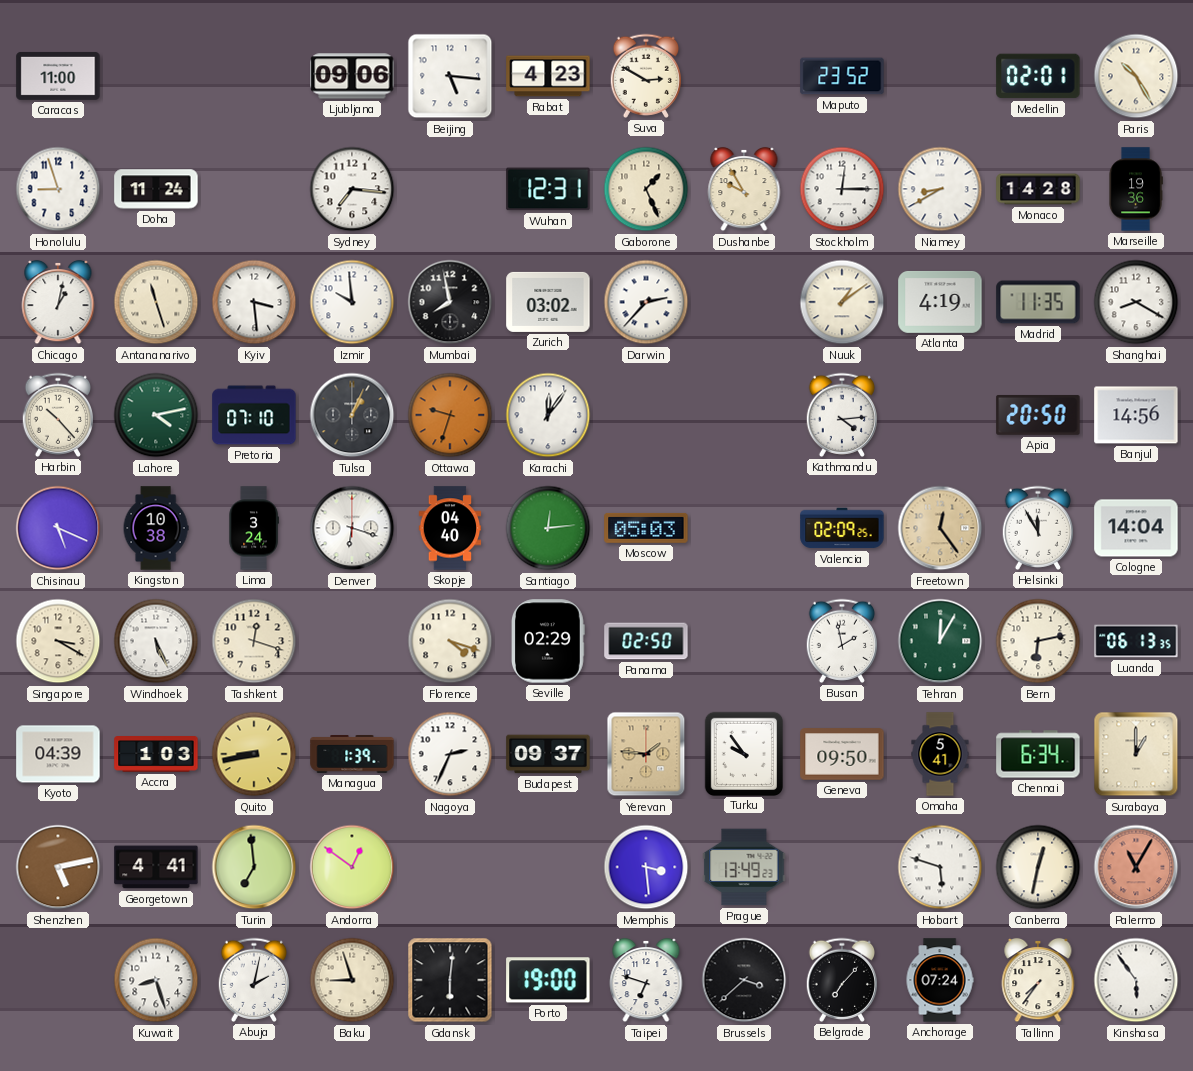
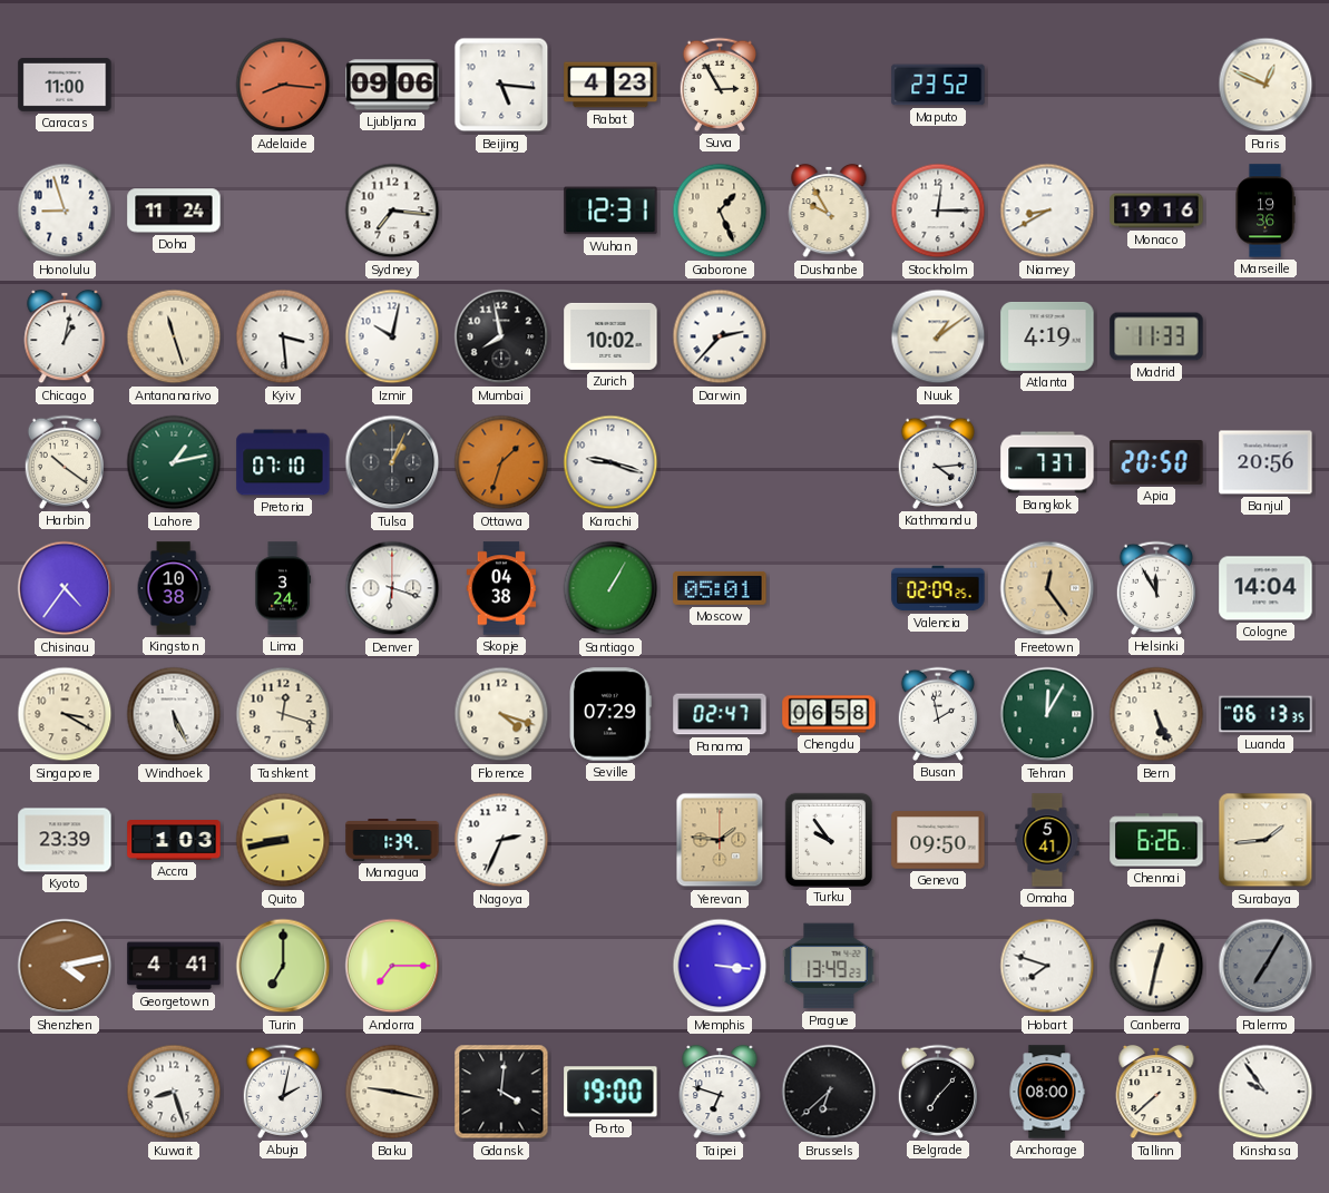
Adelaide: none -> 8:16 (283, 85)
Suva: 2:50 -> 2:55 (719, 85)
Medellin: 02:01 -> none (1038, 76)
Paris: 10:25 -> 12:49 (1266, 85)
Monaco: 14:28 -> 19:16 (1156, 211)
Izmir: 9:59 -> 10:02 (392, 336)
Zurich: 03:02 -> 10:02 (610, 336)
Madrid: 11:35 -> 11:33 (1156, 336)
Shanghai: 8:20 -> none (1136, 302)
Harbin: 10:23 -> 10:21 (63, 462)
Lahore: 4:13 -> 1:13 (174, 462)
Ottawa: 9:33 -> 1:33 (501, 462)
Karachi: 12:06 -> 9:18 (610, 462)
Bangkok: none -> 7:37 (1047, 462)
Banjul: 14:56 -> 20:56 (1266, 462)
Chisinau: 5:19 -> 4:36 (65, 588)
Skopje: 04:40 -> 04:38 (501, 588)
Santiago: 12:14 -> 1:05 (610, 588)
Moscow: 05:03 -> 05:01 (720, 588)
Seville: 02:29 -> 07:29 (612, 714)
Panama: 02:50 -> 02:47 (720, 714)
Chengdu: none -> 06:58 (829, 714)
Bern: 6:13 -> 5:26 (1156, 714)
Kyoto: 04:39 -> 23:39 (65, 840)
Budapest: 09:37 -> none (548, 754)
Chennai: 6:34 -> 6:26 (1156, 840)
Surabaya: 1:00 -> 1:44 (1266, 840)
Shenzhen: 5:13 -> 4:13 (65, 966)
Turin: 6:59 -> 7:00 (283, 966)
Andorra: 12:51 -> 7:15 (392, 966)
Memphis: 3:29 -> 3:16 (720, 966)
Hobart: 5:48 -> 7:48 (1047, 966)
Palermo: 11:05 -> 7:05 (1266, 966)
Palermo dial: salmon -> grey (1266, 966)
Baku: 8:57 -> 9:17 (392, 1092)
Gdansk: 6:01 -> 4:01 (501, 1092)
Brussels: 3:38 -> 6:38 (829, 1092)
Anchorage: 07:24 -> 08:00 (1047, 1092)
Tallinn: 7:36 -> 7:38 (1156, 1092)
Kinshasa: 5:54 -> 9:54 (1266, 1092)
